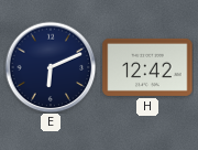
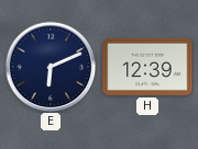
H: 12:42 -> 12:39 (147, 67)
